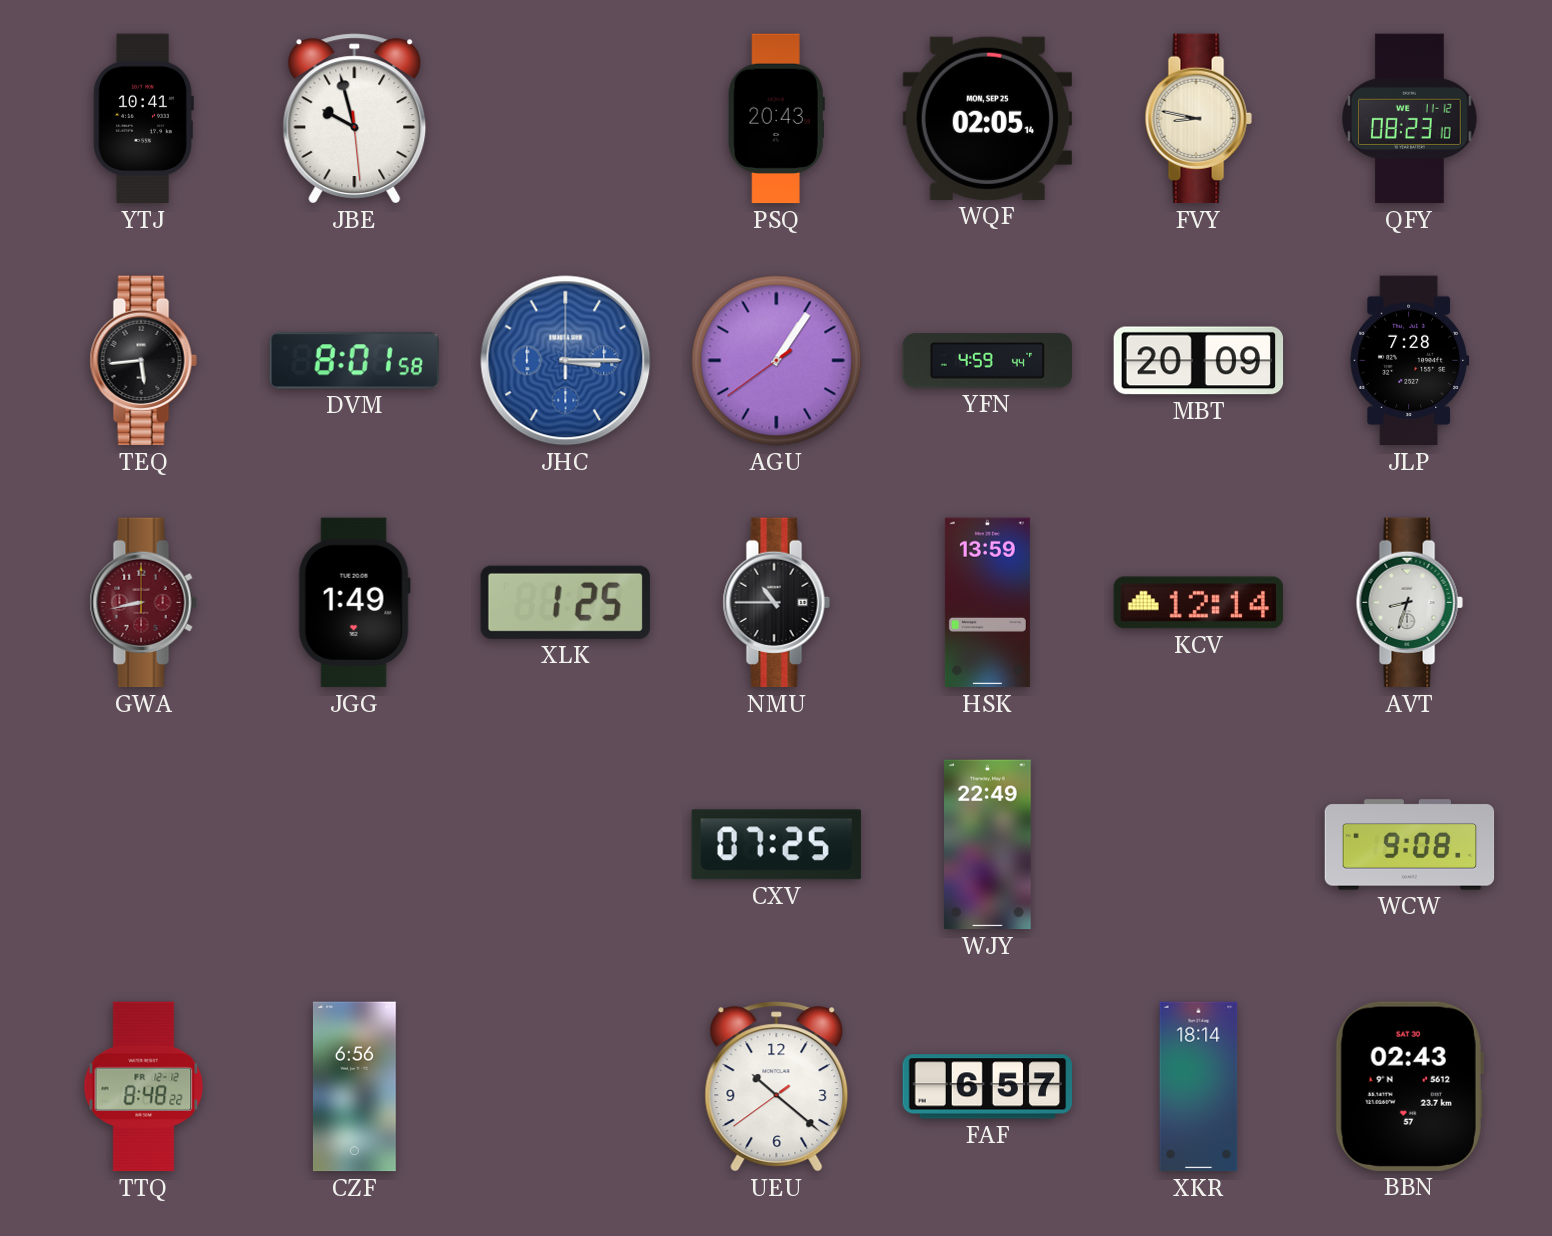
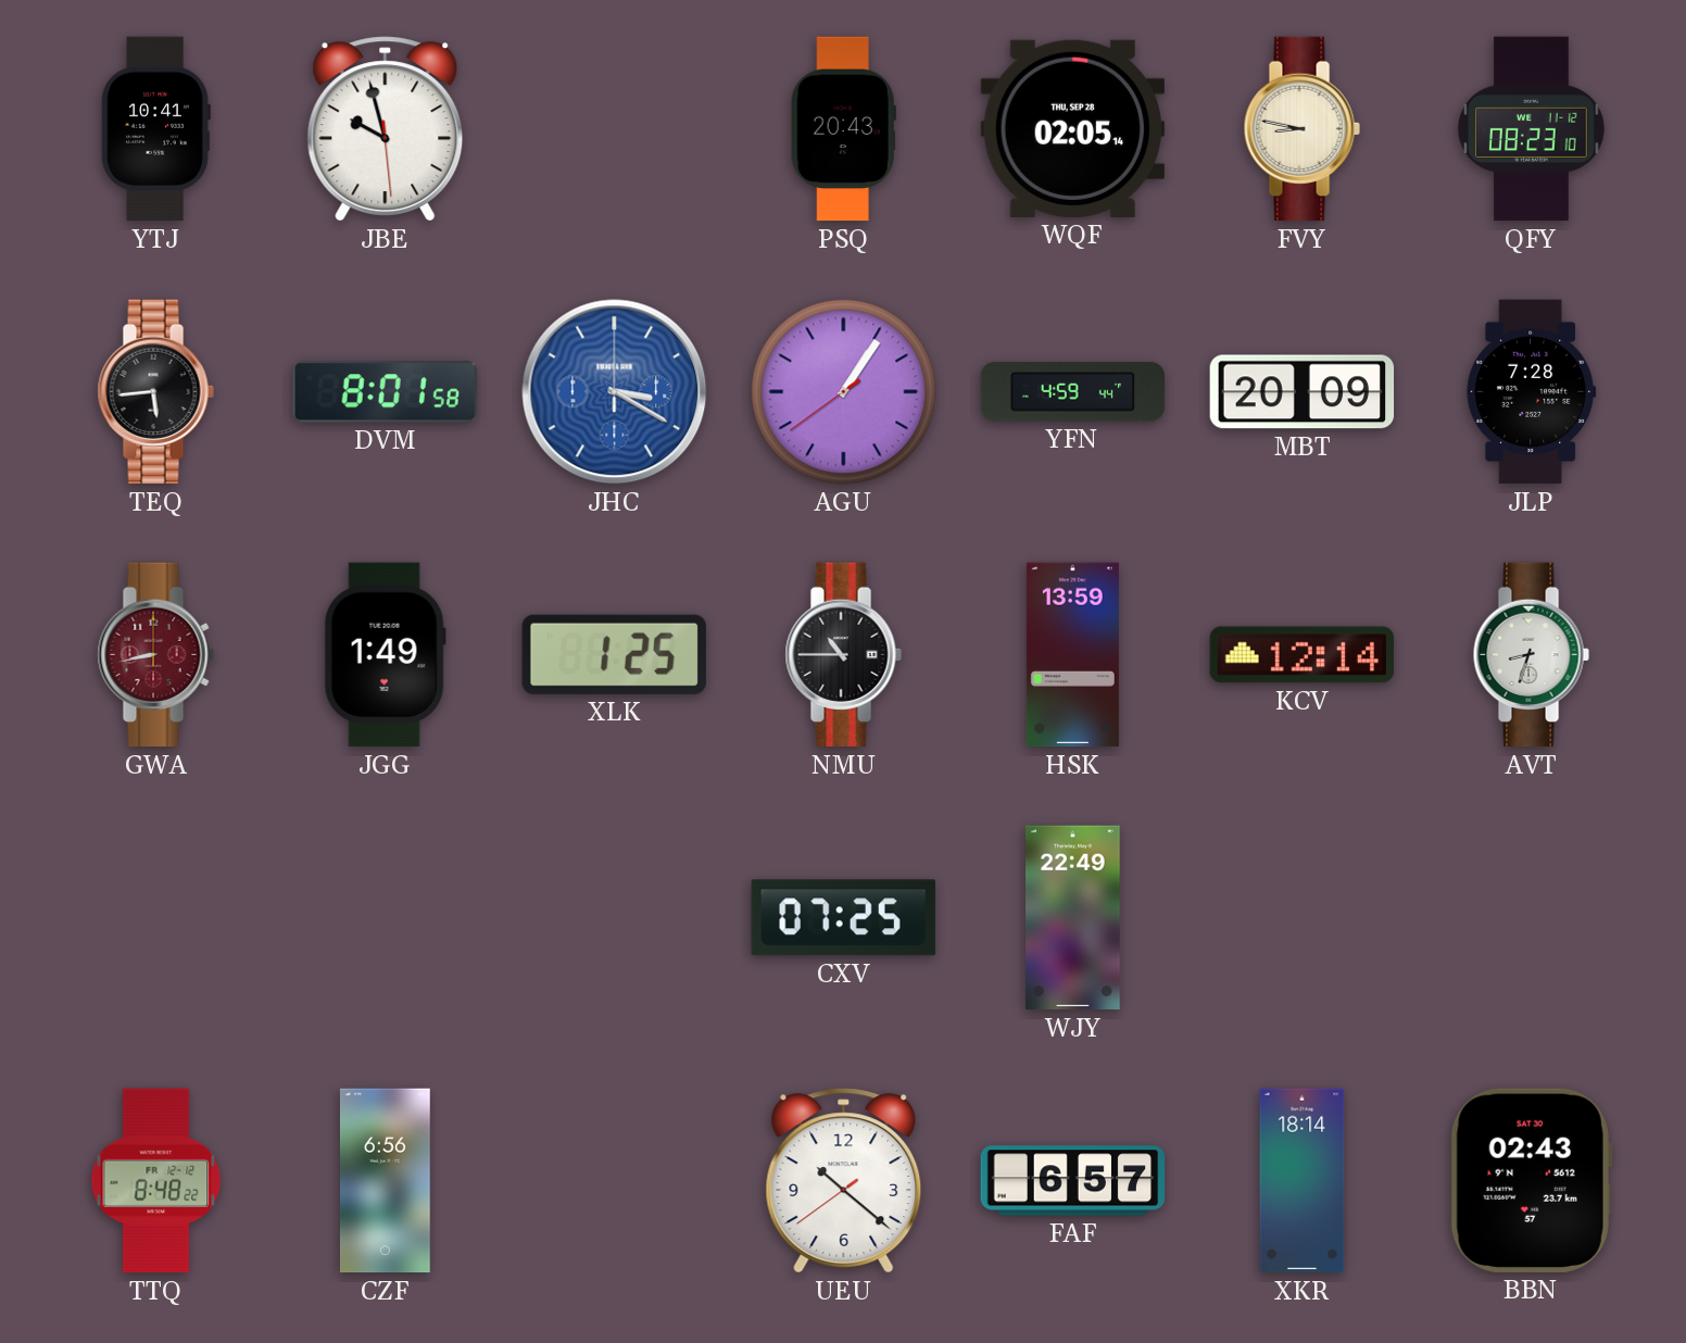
WQF date: MON, SEP 25 -> THU, SEP 28 (1072, 128)
JHC: 3:15 -> 3:20 (615, 392)
WCW: 9:08 -> none (1410, 845)
